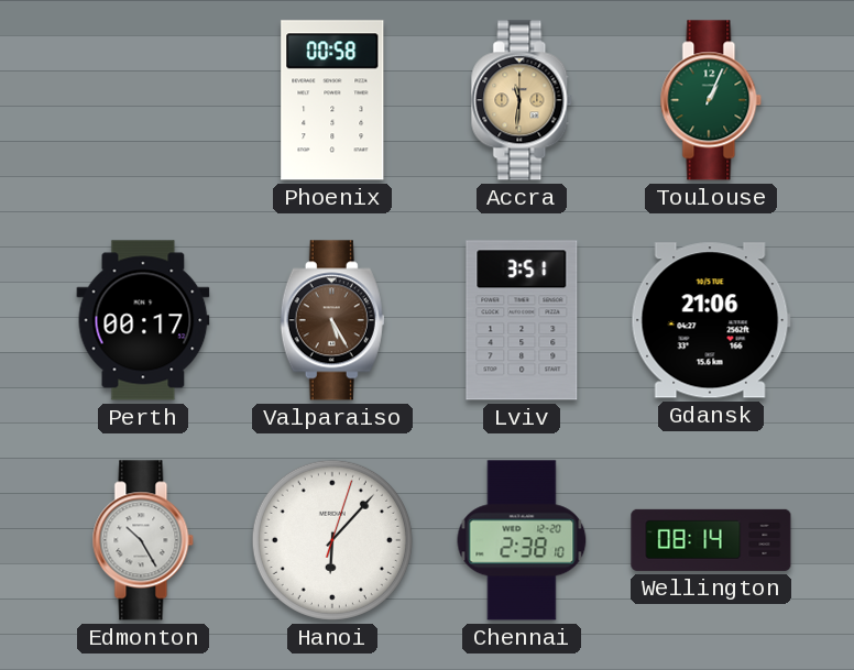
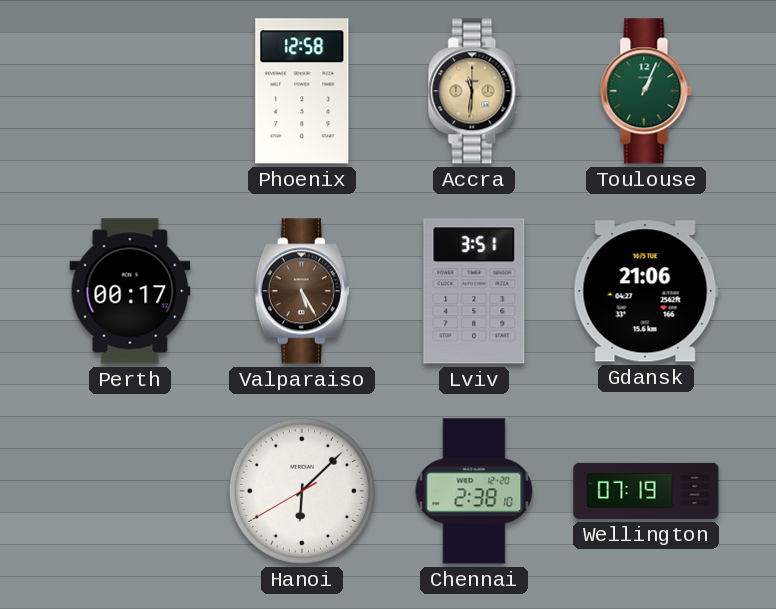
Phoenix: 00:58 -> 12:58 (302, 91)
Edmonton: 10:25 -> none (143, 540)
Hanoi: 6:07:03 -> 6:07:40 (302, 491)
Wellington: 08:14 -> 07:19 (646, 491)
